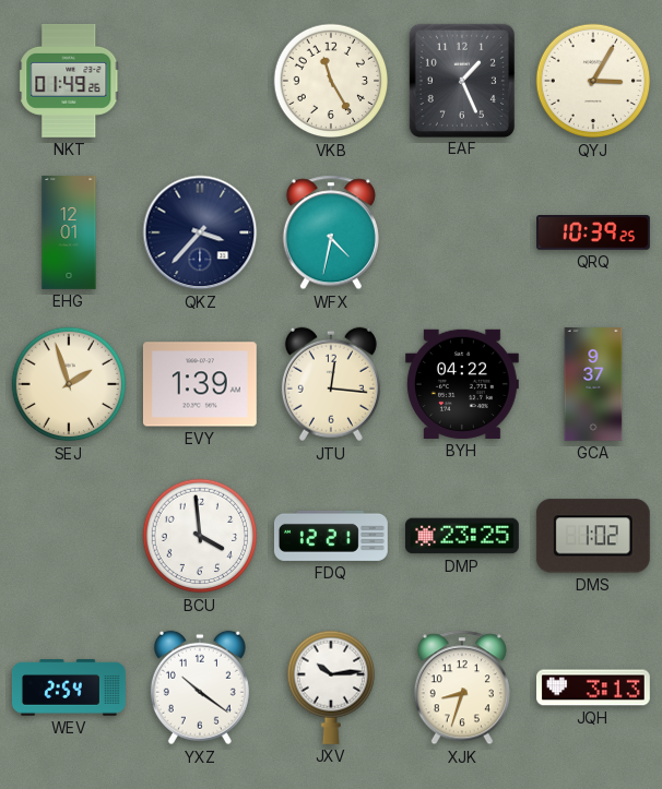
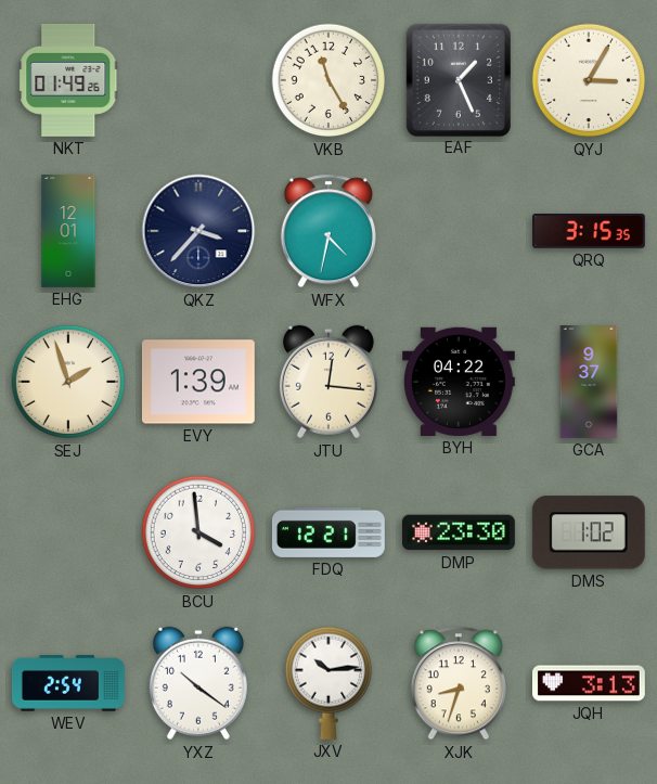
QRQ: 10:39 -> 3:15 (590, 232)
DMP: 23:25 -> 23:30 (459, 532)
